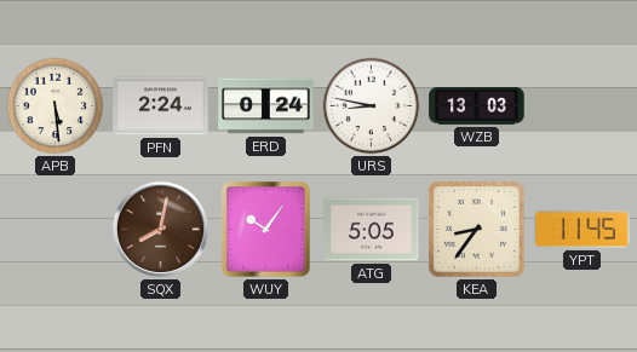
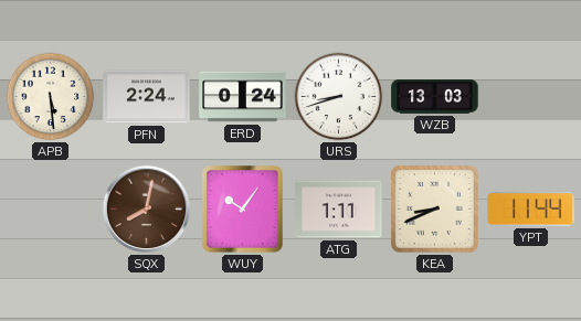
URS: 8:47 -> 8:42 (339, 97)
ATG: 5:05 -> 1:11 (339, 210)
KEA: 8:36 -> 8:41 (434, 208)
YPT: 11:45 -> 11:44 (531, 210)
